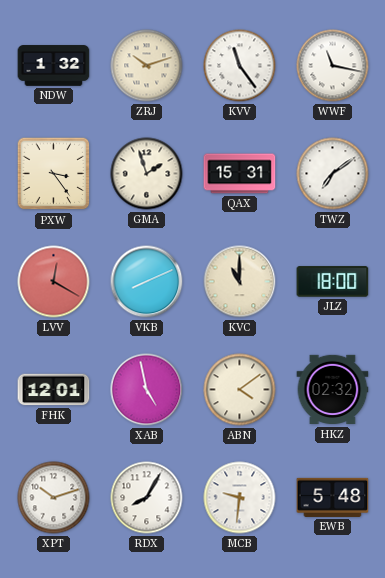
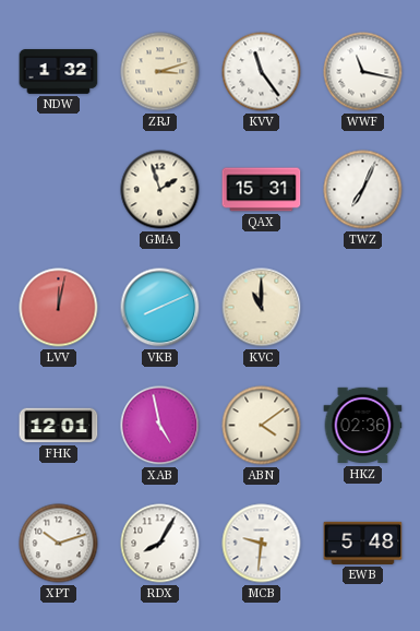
ZRJ: 10:12 -> 3:12 (160, 72)
PXW: 3:24 -> none (54, 174)
TWZ: 7:09 -> 7:04 (363, 190)
LVV: 12:20 -> 12:02 (59, 308)
JLZ: 18:00 -> none (333, 282)
HKZ: 02:32 -> 02:36 (363, 426)
